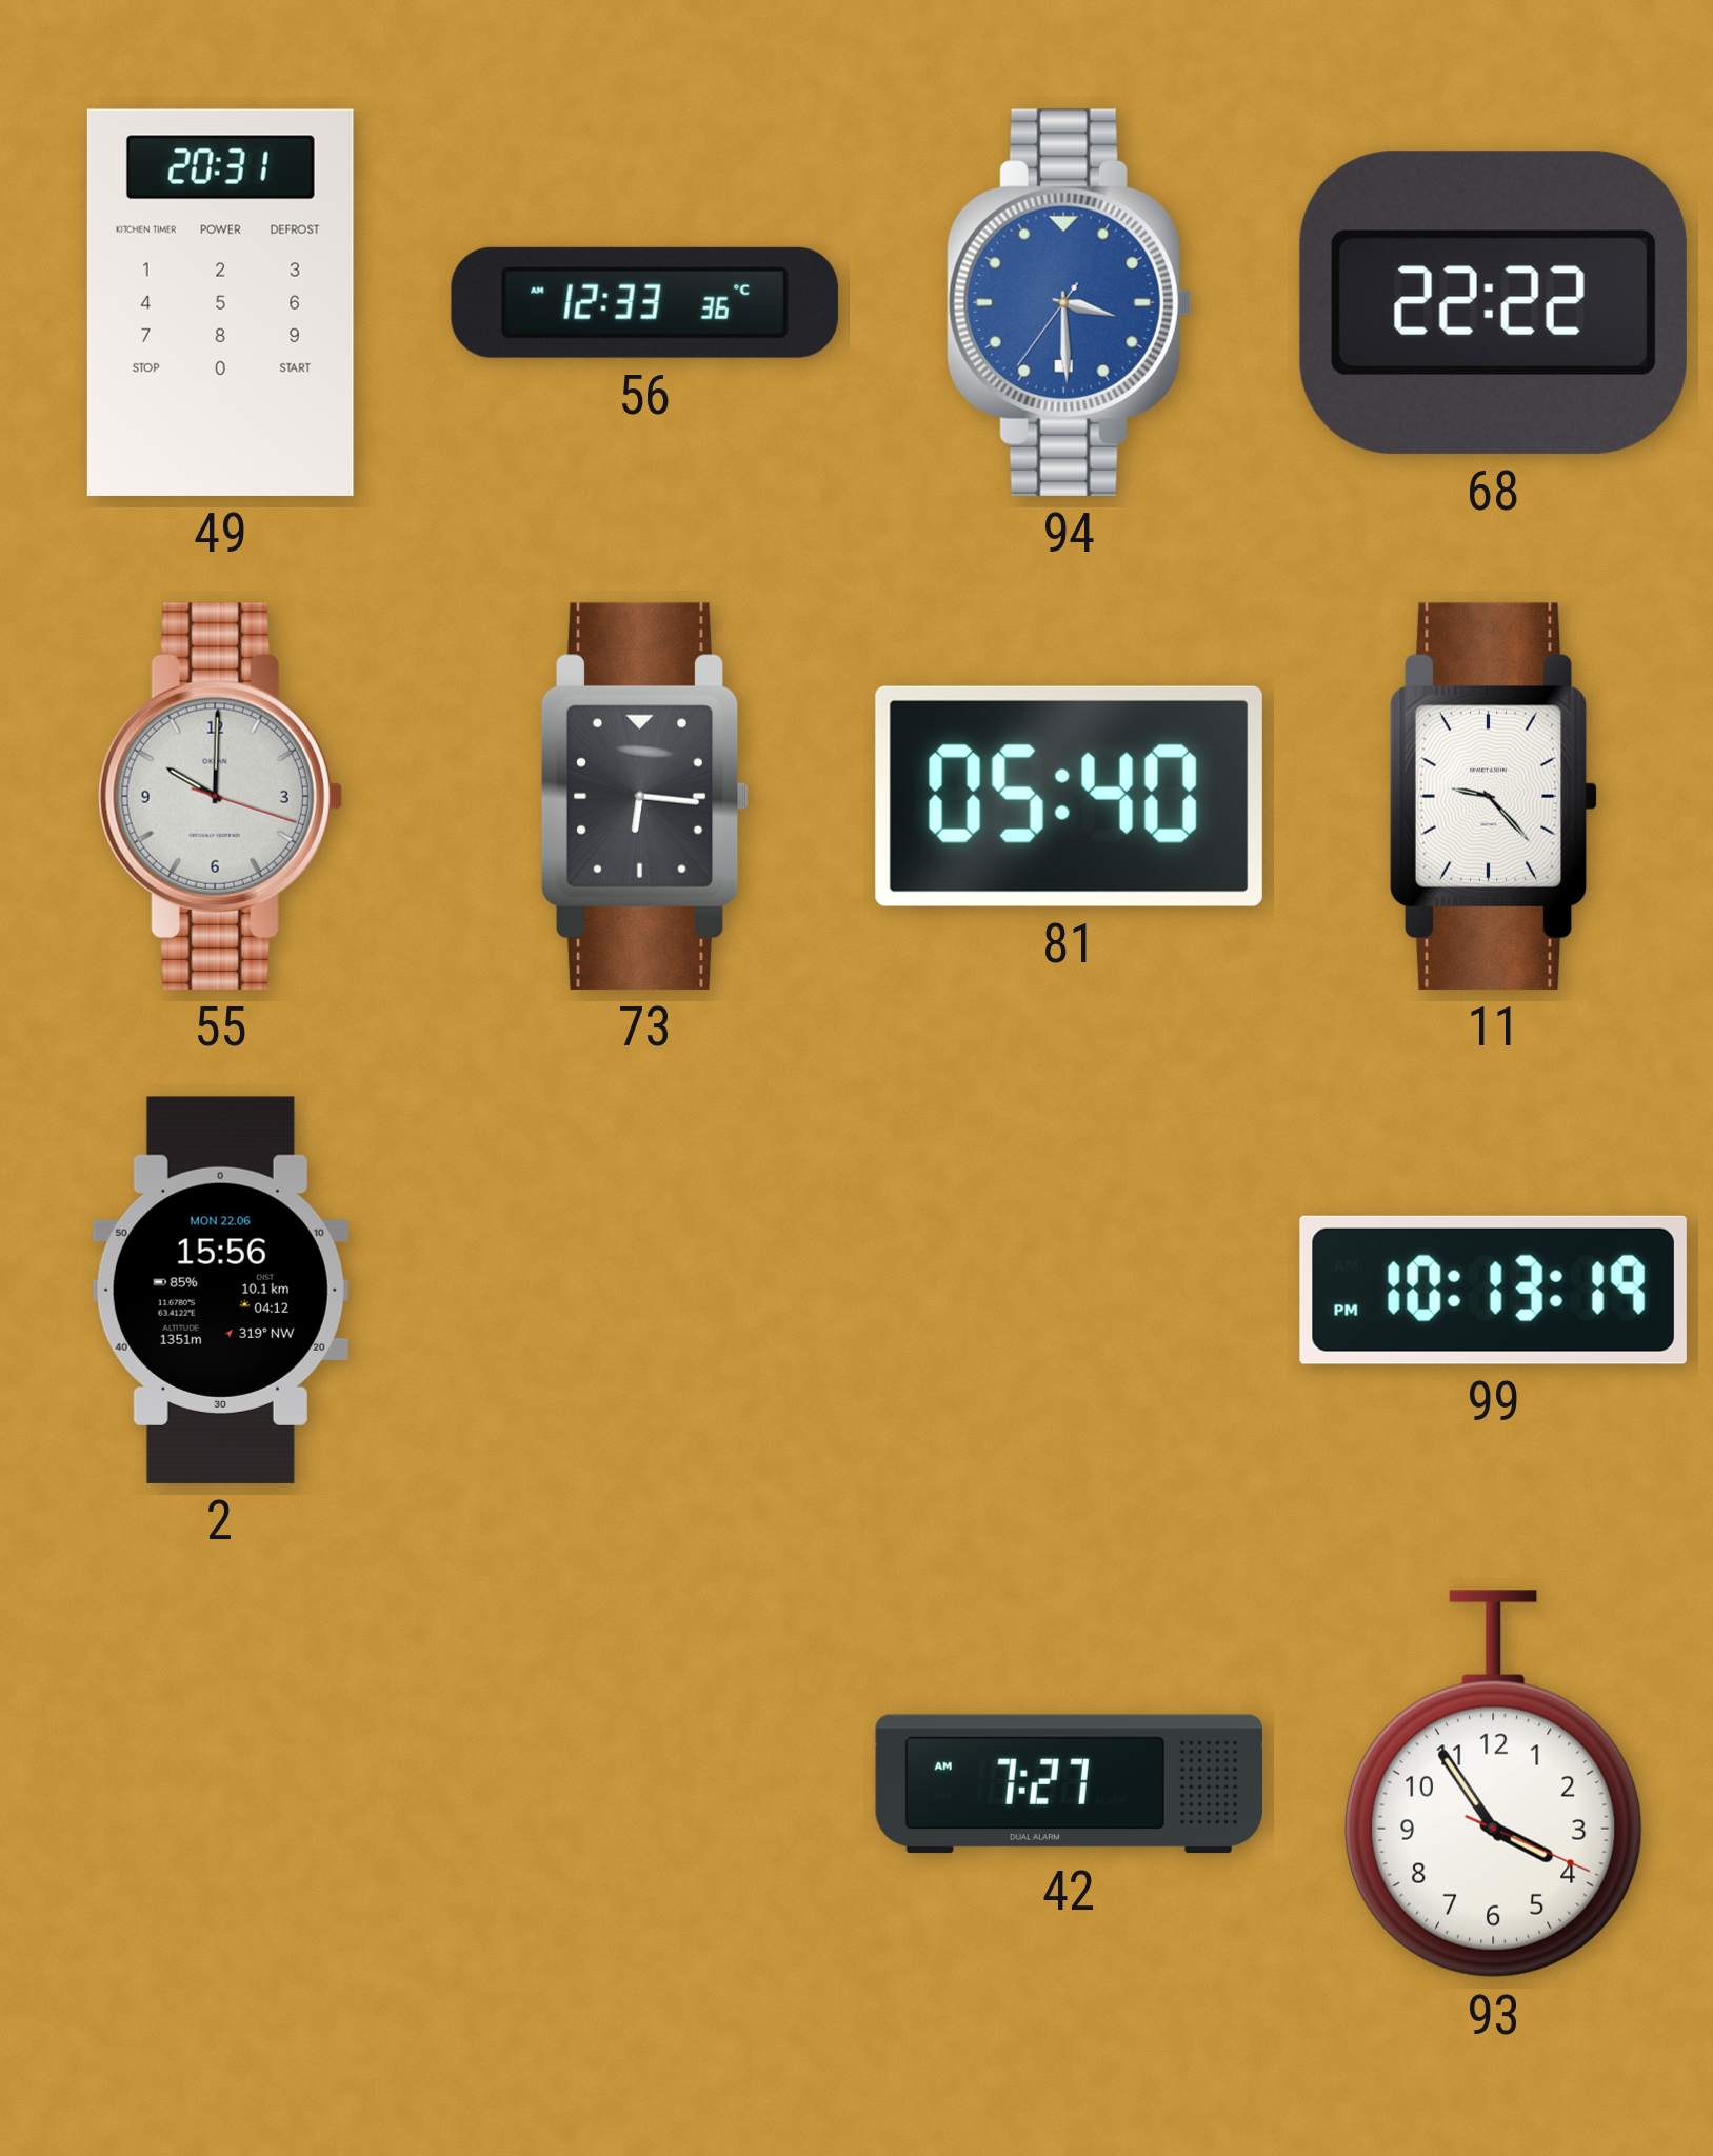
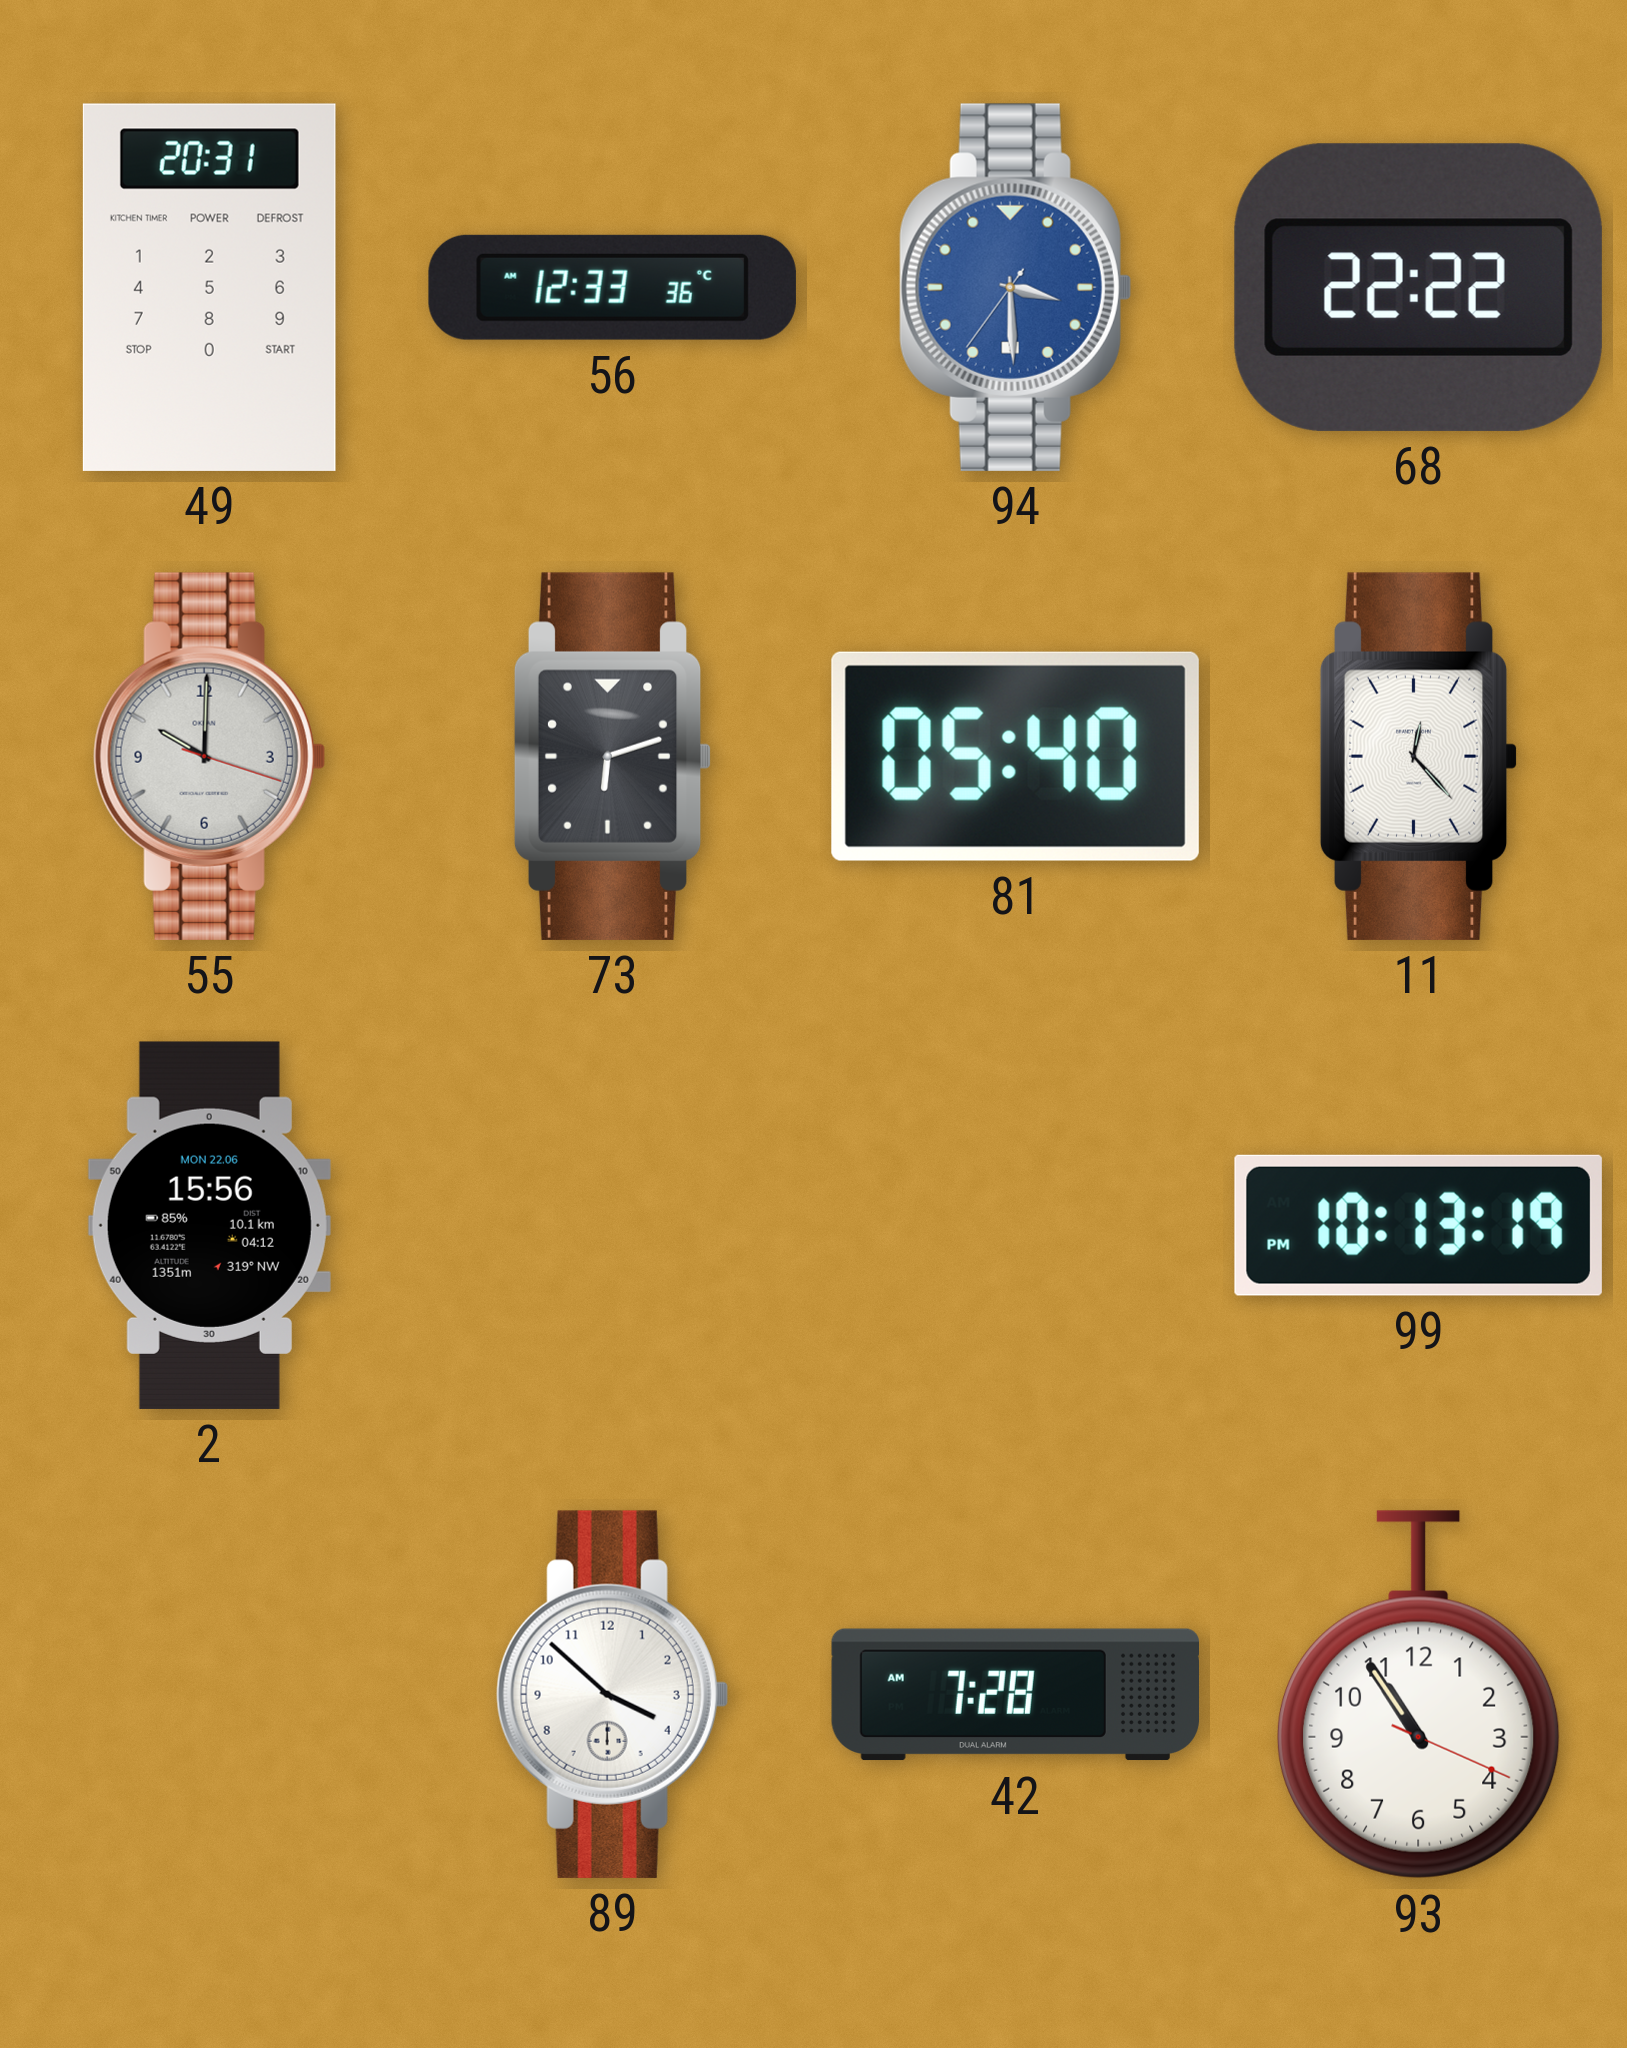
73: 6:16 -> 6:12 (613, 756)
11: 9:23 -> 12:23 (1419, 756)
89: none -> 3:52 (612, 1694)
42: 7:27 -> 7:28 (1015, 1695)
93: 3:54 -> 10:54 (1419, 1695)
